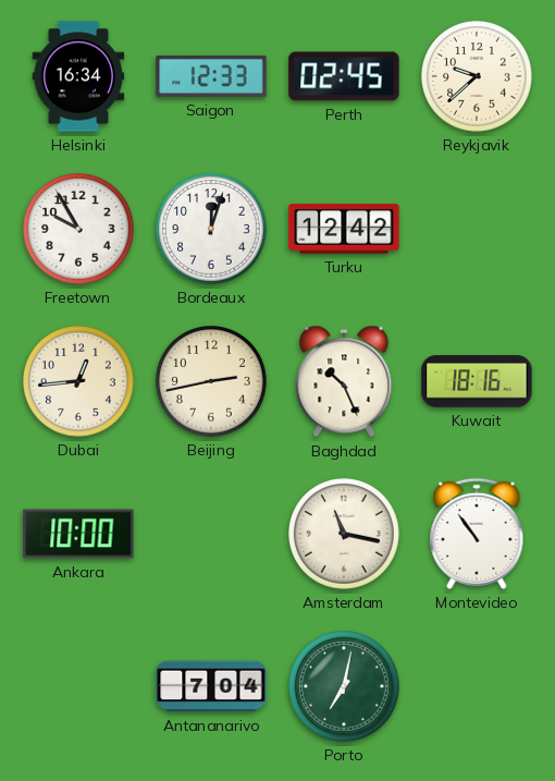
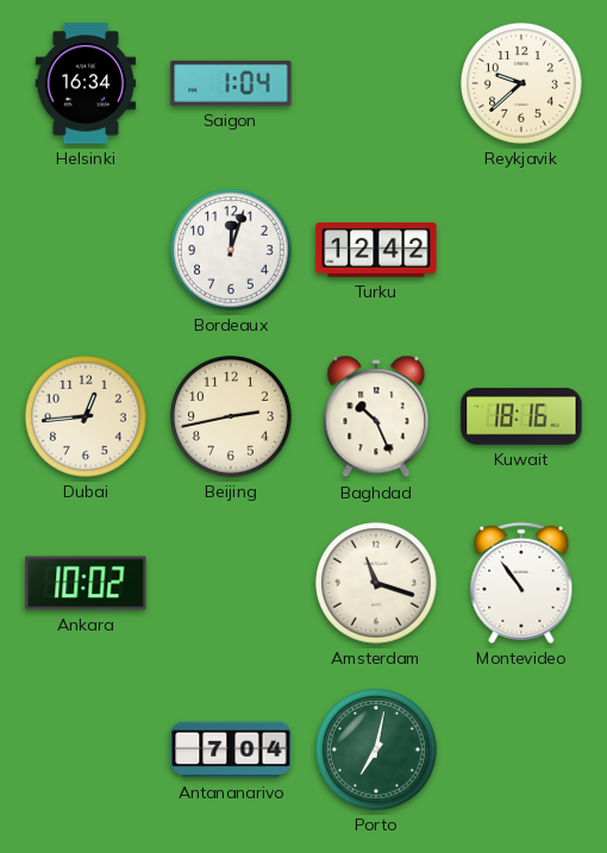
Saigon: 12:33 -> 1:04 (231, 83)
Perth: 02:45 -> none (344, 76)
Freetown: 9:55 -> none (79, 230)
Ankara: 10:00 -> 10:02 (86, 583)
Amsterdam: 11:17 -> 11:18 (377, 584)
